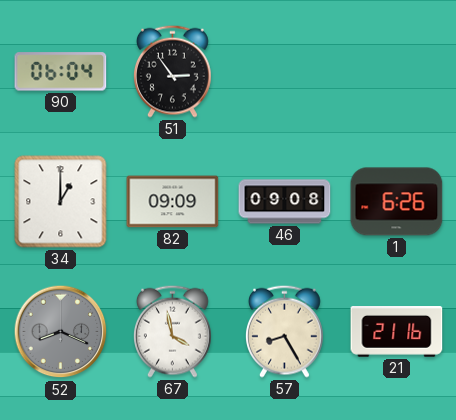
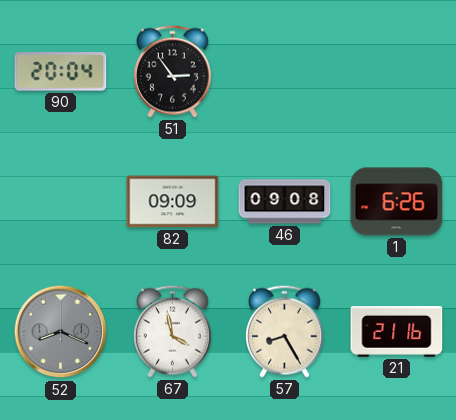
90: 06:04 -> 20:04 (61, 72)
34: 1:00 -> none (61, 202)
